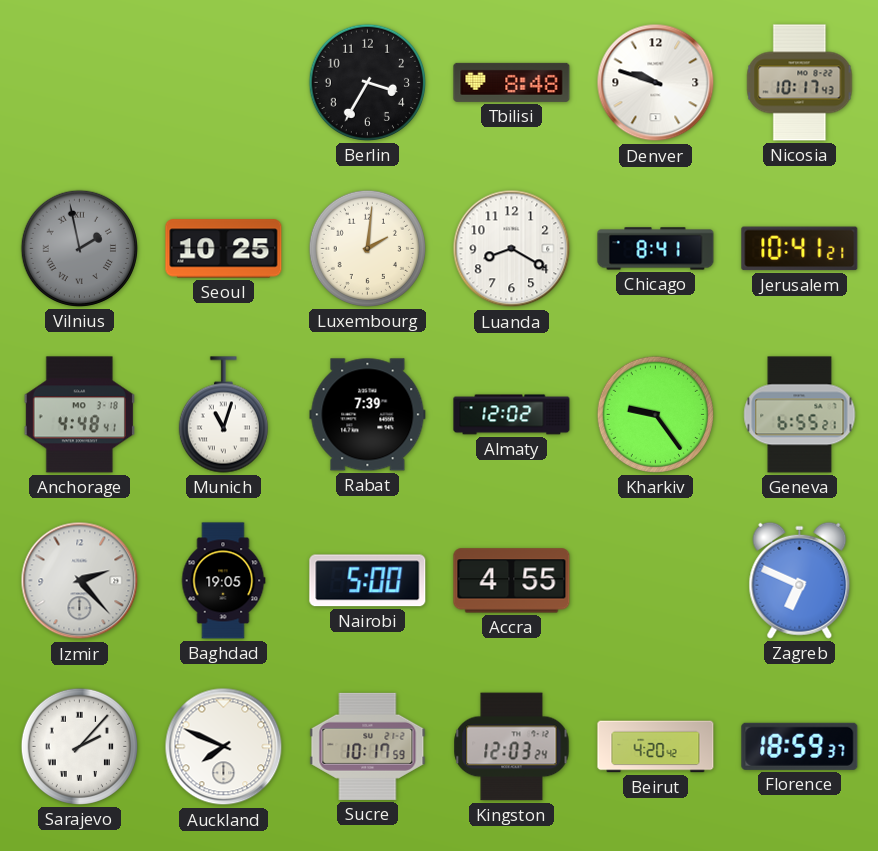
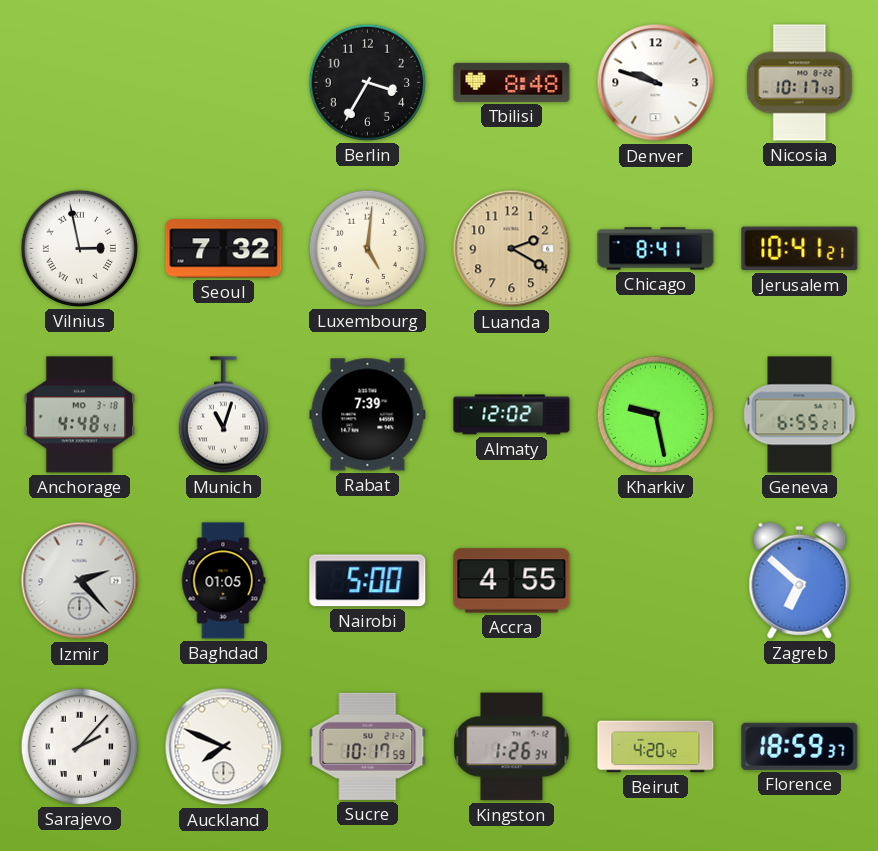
Vilnius: 1:58 -> 2:58 (79, 248)
Vilnius dial: grey -> white (79, 248)
Seoul: 10:25 -> 7:32 (224, 249)
Luxembourg: 2:01 -> 5:01 (367, 248)
Luanda: 8:20 -> 2:20 (512, 249)
Luanda dial: white -> champagne (512, 249)
Kharkiv: 9:24 -> 9:28 (655, 414)
Baghdad: 19:05 -> 01:05 (223, 581)
Zagreb: 6:49 -> 6:52 (800, 580)
Kingston: 12:03 -> 1:26 (512, 747)
